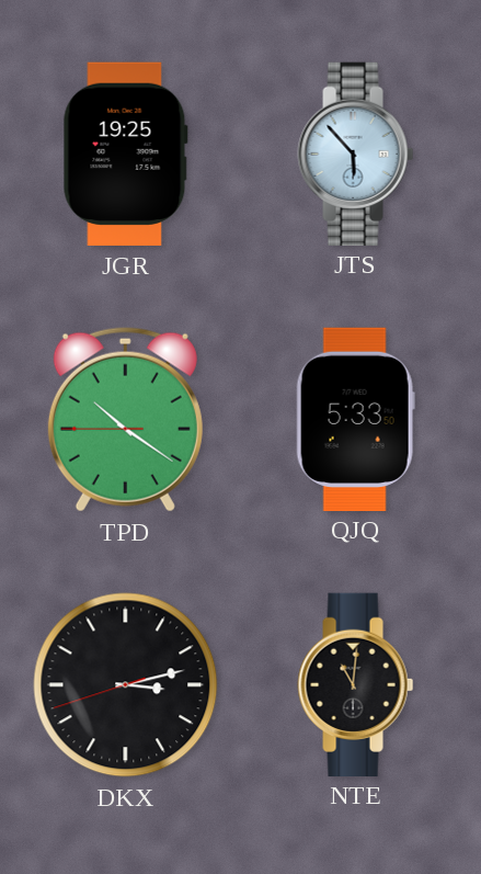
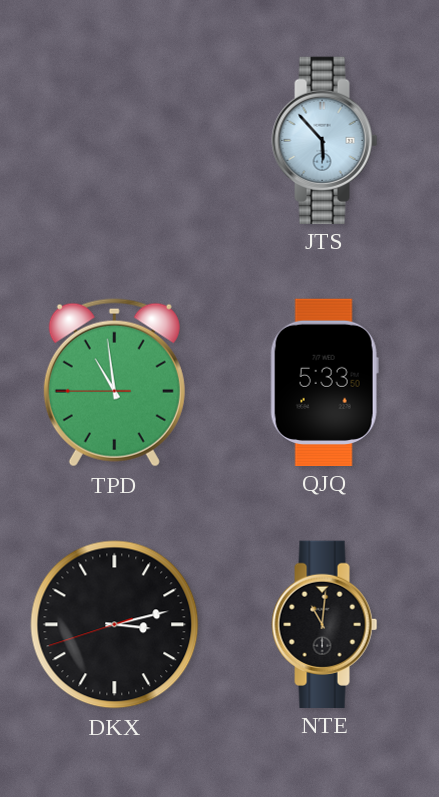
JGR: 19:25 -> none (125, 154)
TPD: 10:20 -> 10:58 (114, 383)
